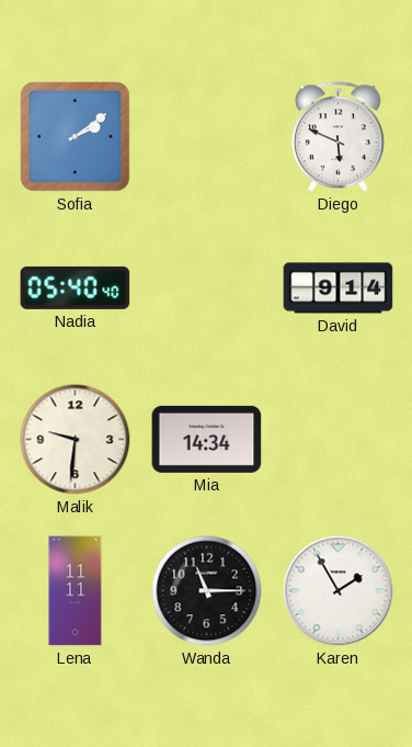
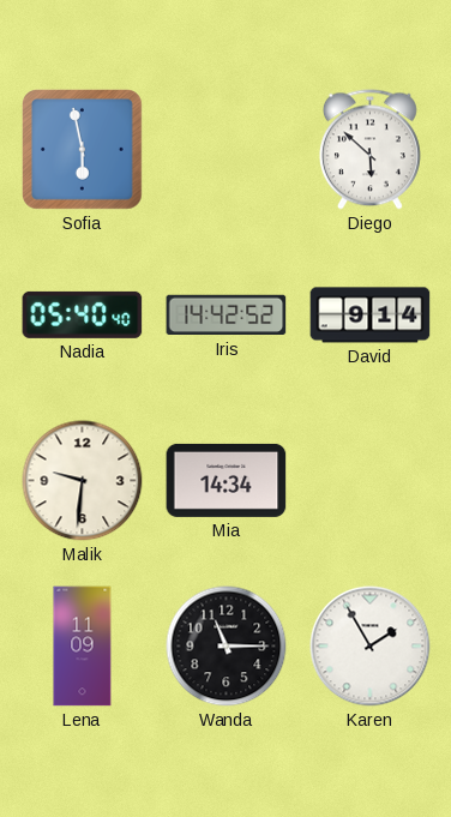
Sofia: 2:09 -> 5:58 (83, 150)
Diego: 5:49 -> 5:52 (369, 150)
Iris: none -> 14:42 (227, 316)
Lena: 11:11 -> 11:09 (83, 647)
